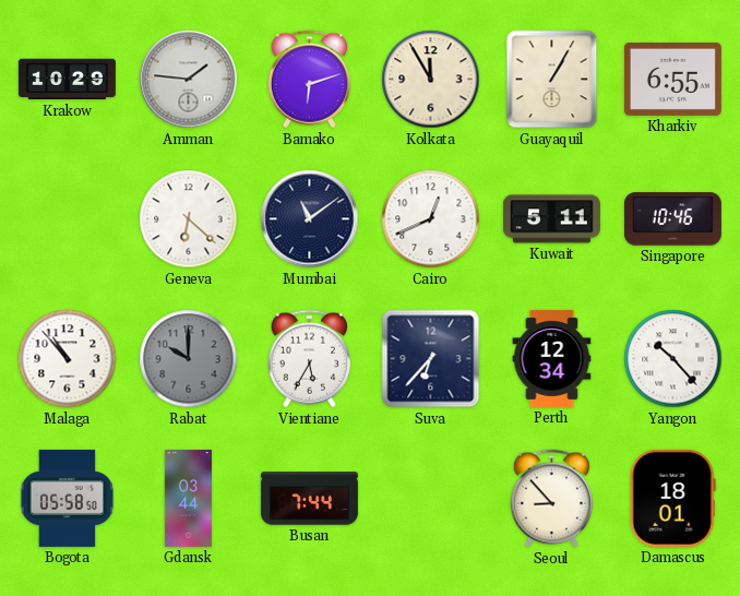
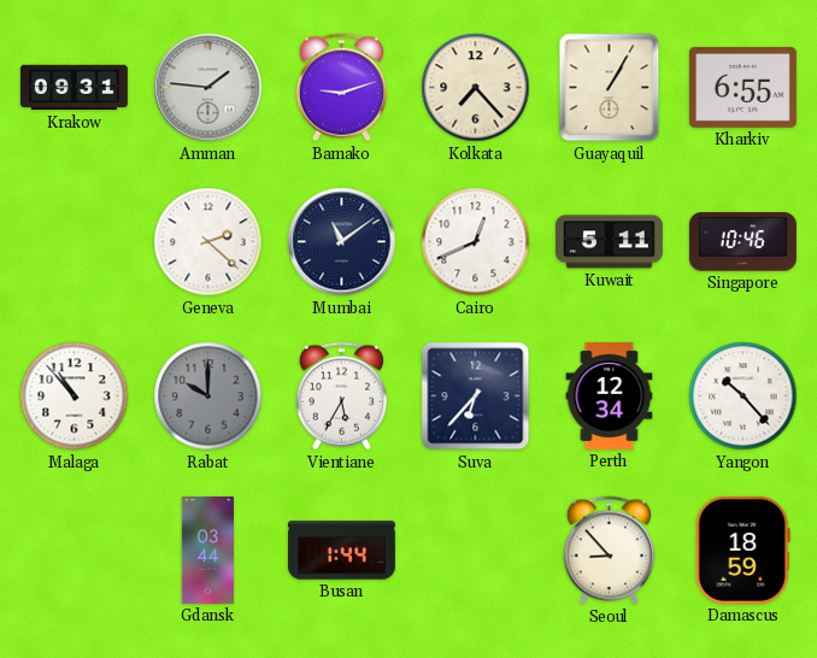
Krakow: 10:29 -> 09:31 (74, 88)
Bamako: 6:12 -> 9:12 (341, 88)
Kolkata: 11:55 -> 7:23 (476, 88)
Geneva: 6:22 -> 2:22 (208, 242)
Bogota: 05:58 -> none (67, 498)
Busan: 7:44 -> 1:44 (341, 551)
Damascus: 18:01 -> 18:59 (742, 550)
